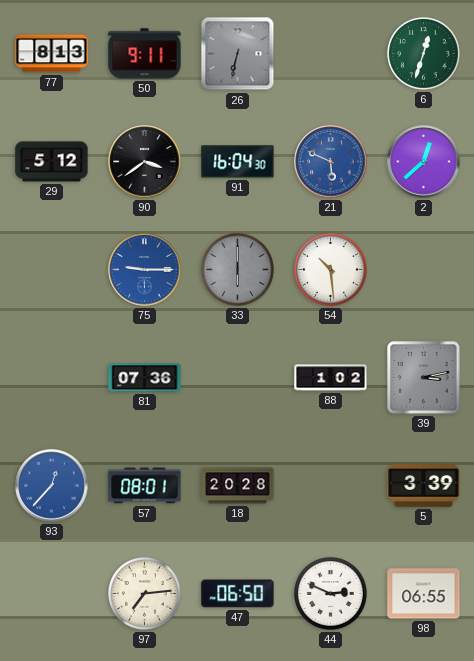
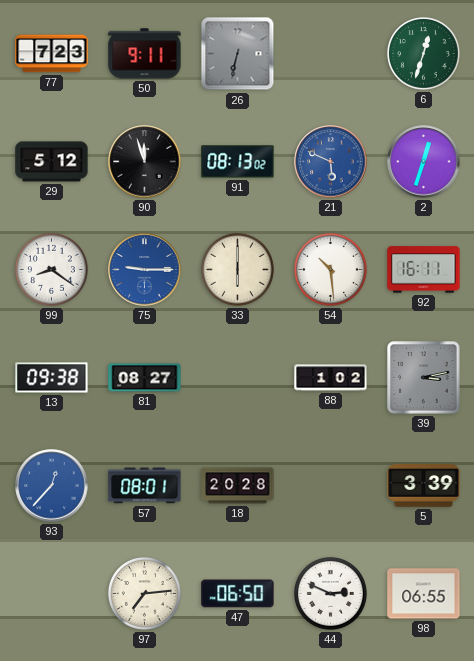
77: 8:13 -> 7:23 (52, 54)
90: 3:39 -> 11:57 (145, 162)
91: 16:04 -> 08:13 (238, 162)
2: 12:38 -> 12:33 (424, 162)
99: none -> 8:21 (51, 269)
33 dial: grey -> cream (237, 269)
92: none -> 16:11 (424, 270)
13: none -> 09:38 (52, 378)
81: 07:36 -> 08:27 (145, 378)
